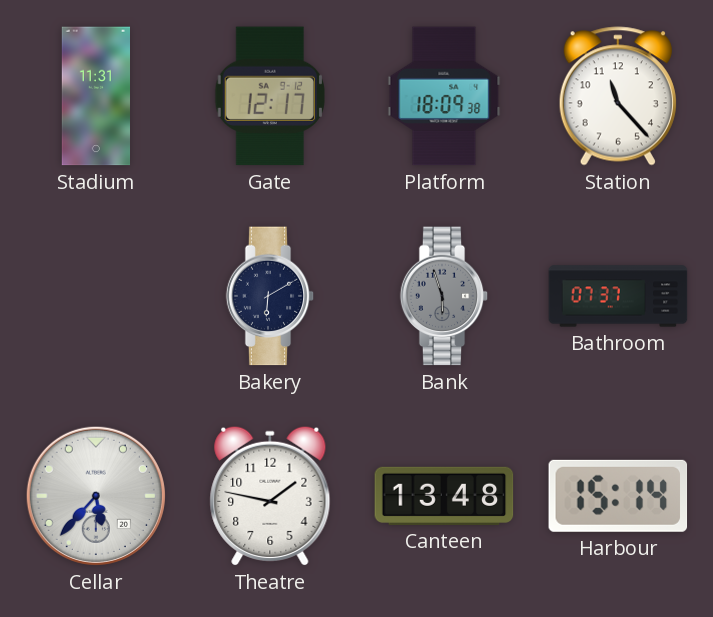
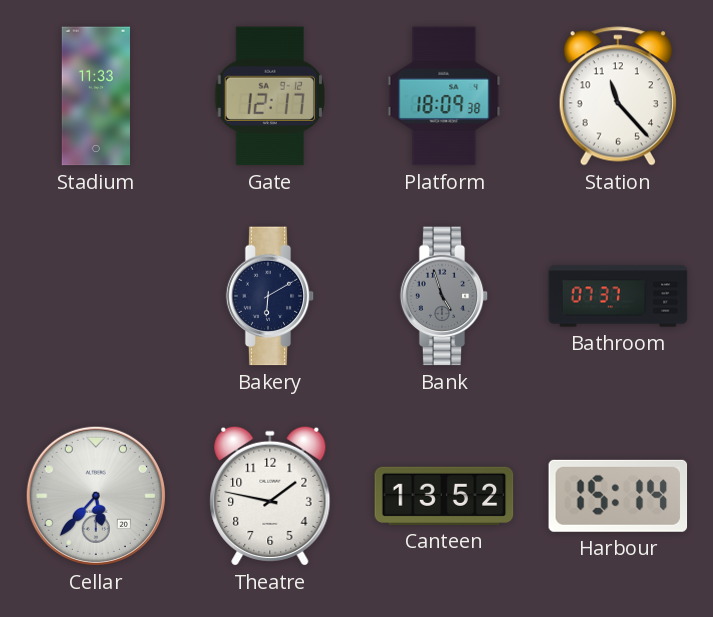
Stadium: 11:31 -> 11:33 (95, 96)
Bank: 5:57 -> 4:57 (444, 296)
Canteen: 13:48 -> 13:52 (444, 496)
